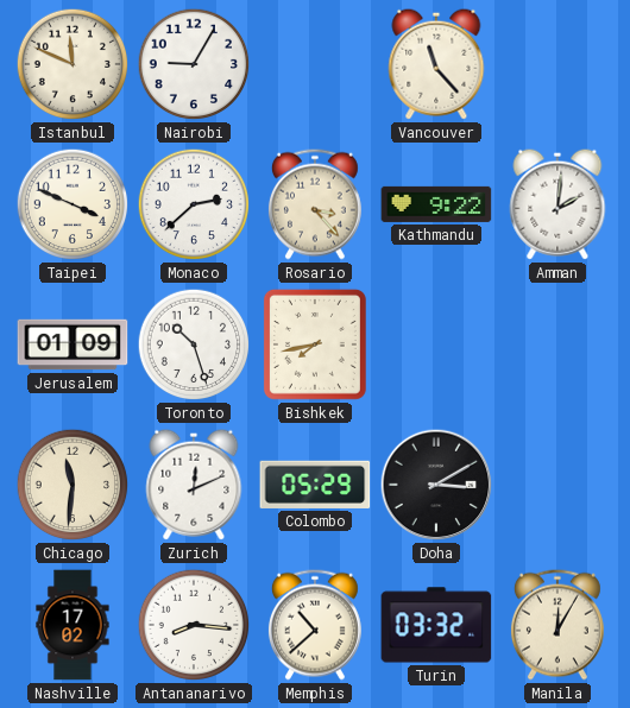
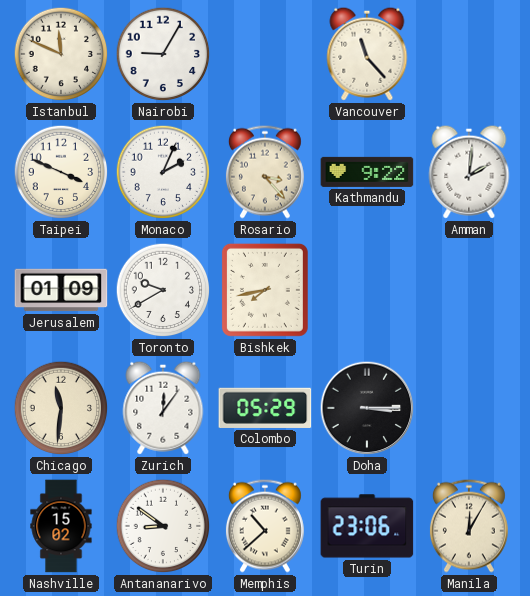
Monaco: 2:38 -> 2:04 (163, 172)
Toronto: 10:27 -> 9:40 (163, 290)
Zurich: 12:11 -> 12:06 (163, 408)
Doha: 3:10 -> 3:15 (367, 408)
Nashville: 17:02 -> 15:02 (61, 526)
Antananarivo: 8:16 -> 8:51 (163, 526)
Turin: 03:32 -> 23:06 (367, 526)
